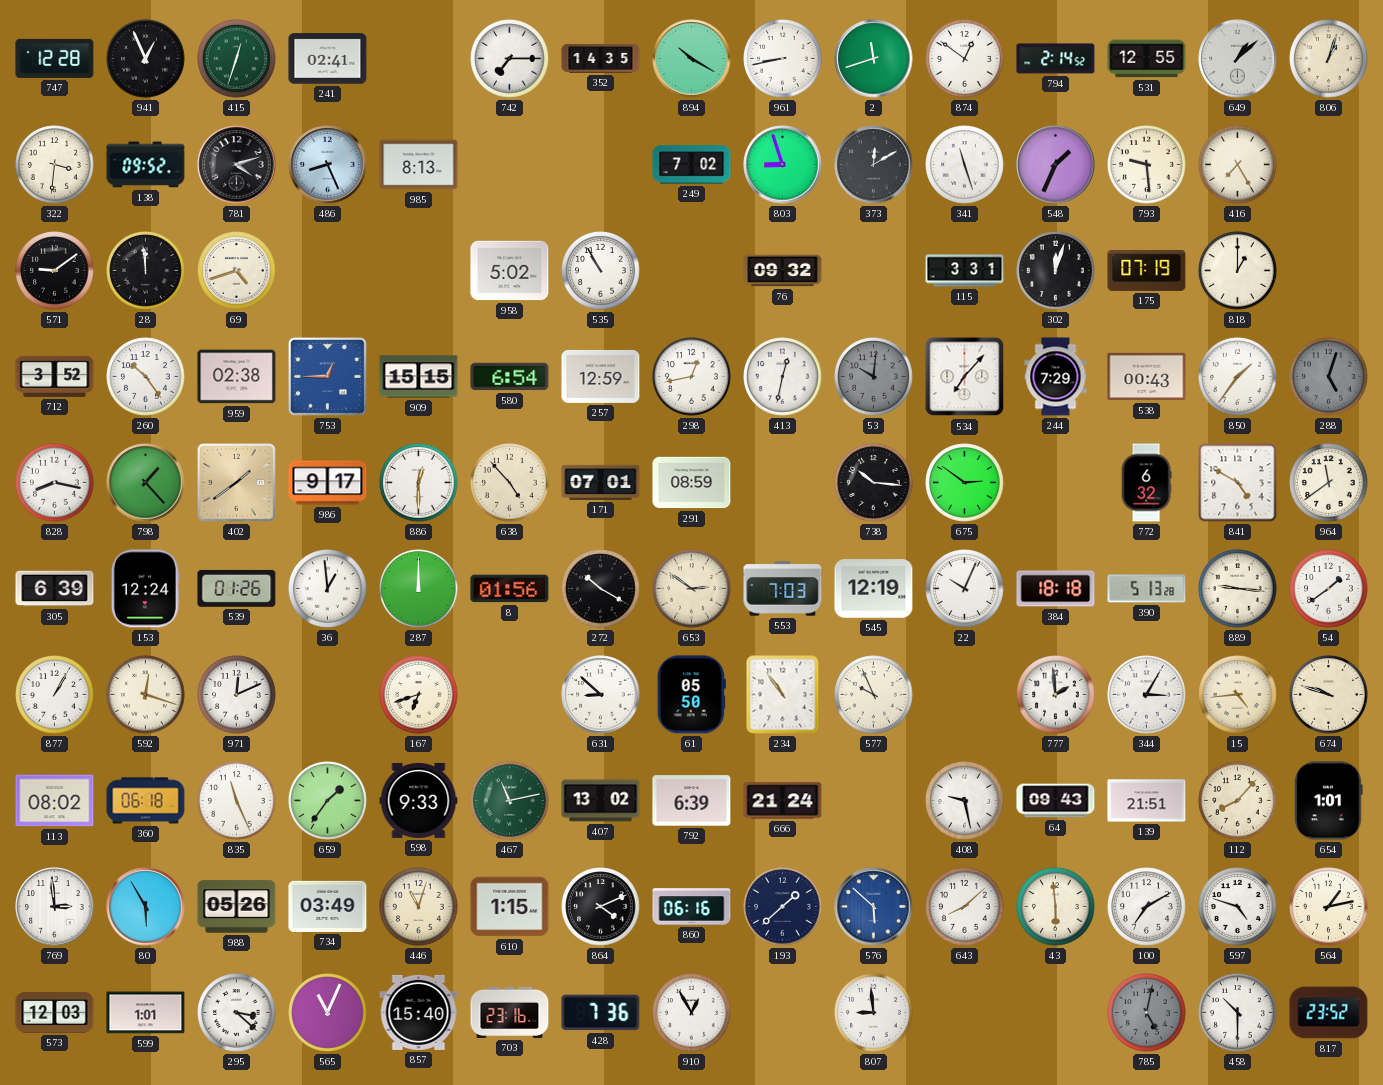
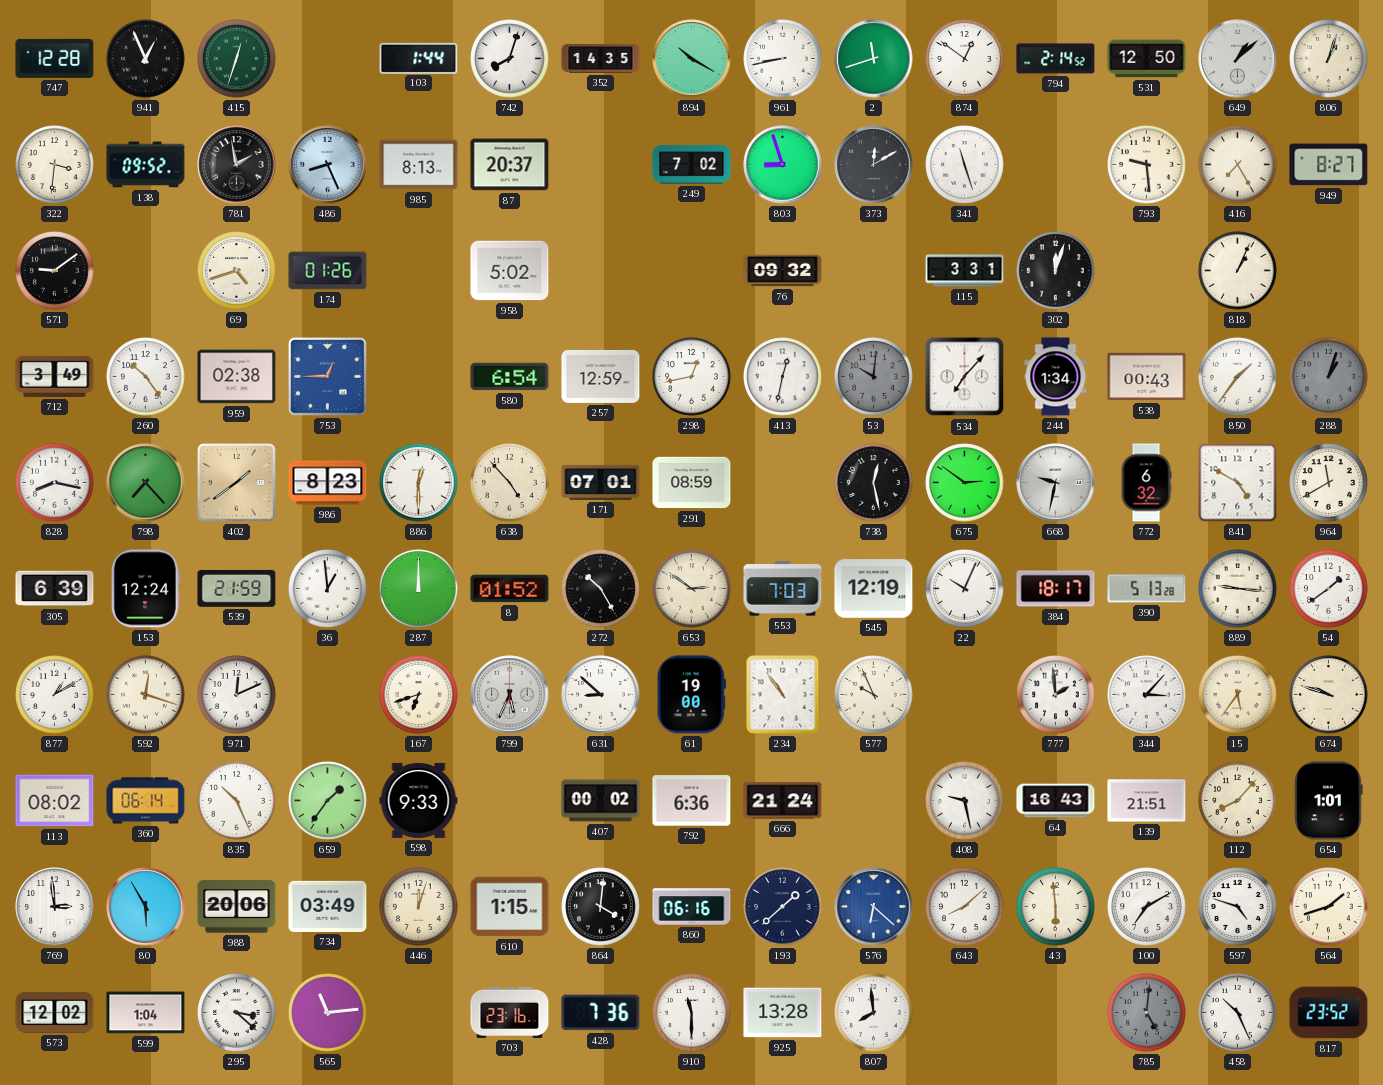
241: 02:41 -> none (328, 59)
103: none -> 1:44 (419, 58)
742: 7:15 -> 8:03 (510, 59)
531: 12:55 -> 12:50 (1147, 59)
781: 4:12 -> 1:58 (237, 165)
87: none -> 20:37 (510, 165)
548: 1:34 -> none (1056, 165)
949: none -> 8:27 (1329, 165)
28: 11:59 -> none (146, 271)
174: none -> 01:26 (328, 271)
535: 10:55 -> none (601, 271)
175: 07:19 -> none (1147, 270)
818: 1:00 -> 1:04 (1238, 271)
712: 3:52 -> 3:49 (55, 376)
909: 15:15 -> none (419, 377)
244: 7:29 -> 1:34 (1056, 377)
288: 5:03 -> 1:03 (1329, 377)
798: 1:23 -> 7:23 (146, 483)
986: 9:17 -> 8:23 (328, 483)
738: 10:16 -> 12:28 (874, 483)
668: none -> 9:32 (1056, 483)
964: 11:39 -> 11:40 (1329, 483)
539: 01:26 -> 21:59 (237, 588)
8: 01:56 -> 01:52 (510, 589)
272: 10:20 -> 10:25 (601, 589)
384: 18:18 -> 18:17 (1056, 589)
877: 1:05 -> 1:10 (55, 695)
799: none -> 5:34 (510, 695)
61: 05:50 -> 19:00 (691, 695)
344: 3:05 -> 3:07 (1147, 695)
15: 4:44 -> 5:36 (1238, 695)
360: 06:18 -> 06:14 (146, 801)
835: 11:26 -> 10:26 (237, 801)
467: 11:13 -> none (510, 801)
407: 13:02 -> 00:02 (601, 801)
792: 6:39 -> 6:36 (692, 801)
64: 09:43 -> 16:43 (1056, 801)
988: 05:26 -> 20:06 (237, 907)
446: 11:03 -> 12:03 (419, 907)
864: 4:11 -> 4:01 (601, 907)
576: 5:52 -> 6:22 (874, 907)
564: 1:13 -> 1:42 (1329, 907)
573: 12:03 -> 12:02 (55, 1012)
599: 1:01 -> 1:04 (146, 1013)
565: 11:04 -> 11:14 (328, 1013)
857: 15:40 -> none (419, 1012)
910: 12:55 -> 11:30 (692, 1013)
925: none -> 13:28 (783, 1013)
807: 8:59 -> 7:59 (874, 1013)
785: 5:02 -> 5:01 (1147, 1013)
458: 10:30 -> 10:26 (1238, 1013)
